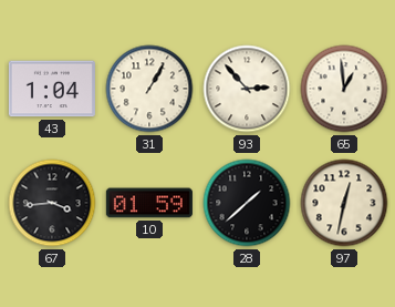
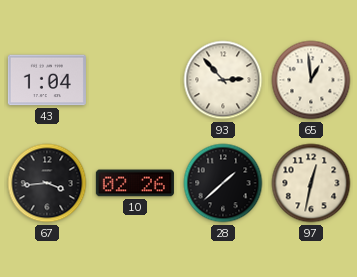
31: 1:05 -> none (149, 89)
10: 01:59 -> 02:26 (135, 183)
